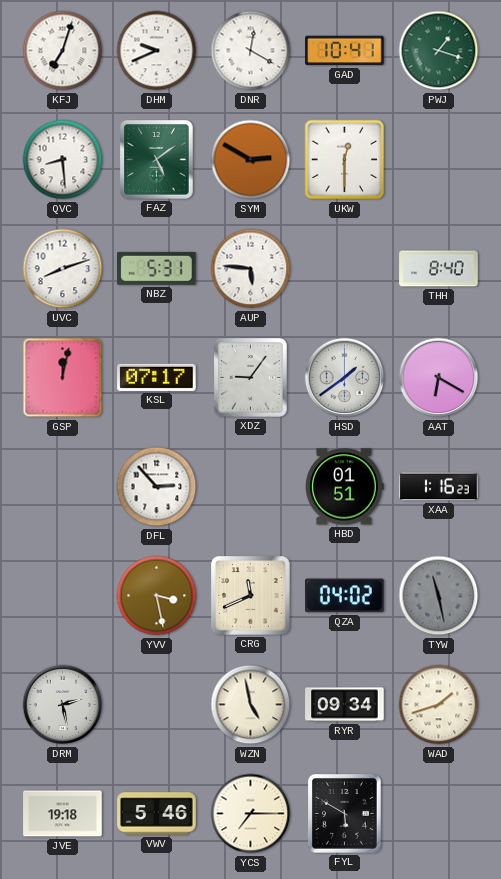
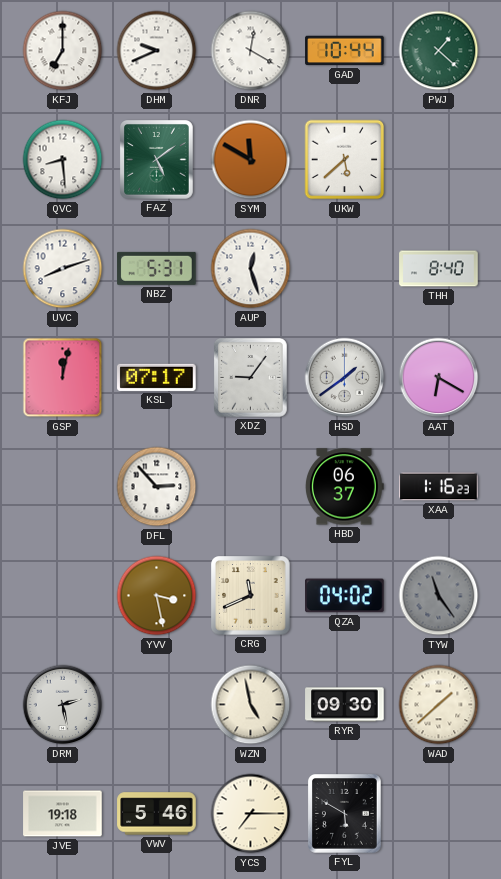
KFJ: 7:03 -> 7:00 (63, 51)
GAD: 10:41 -> 10:44 (345, 51)
PWJ: 1:18 -> 1:22 (439, 51)
SYM: 2:50 -> 11:50 (251, 160)
UKW: 12:30 -> 5:38 (345, 160)
AUP: 5:46 -> 12:27 (251, 269)
HBD: 01:51 -> 06:37 (345, 487)
TYW: 11:28 -> 11:24 (439, 596)
RYR: 09:34 -> 09:30 (345, 705)
WAD: 1:42 -> 1:38 (439, 705)
